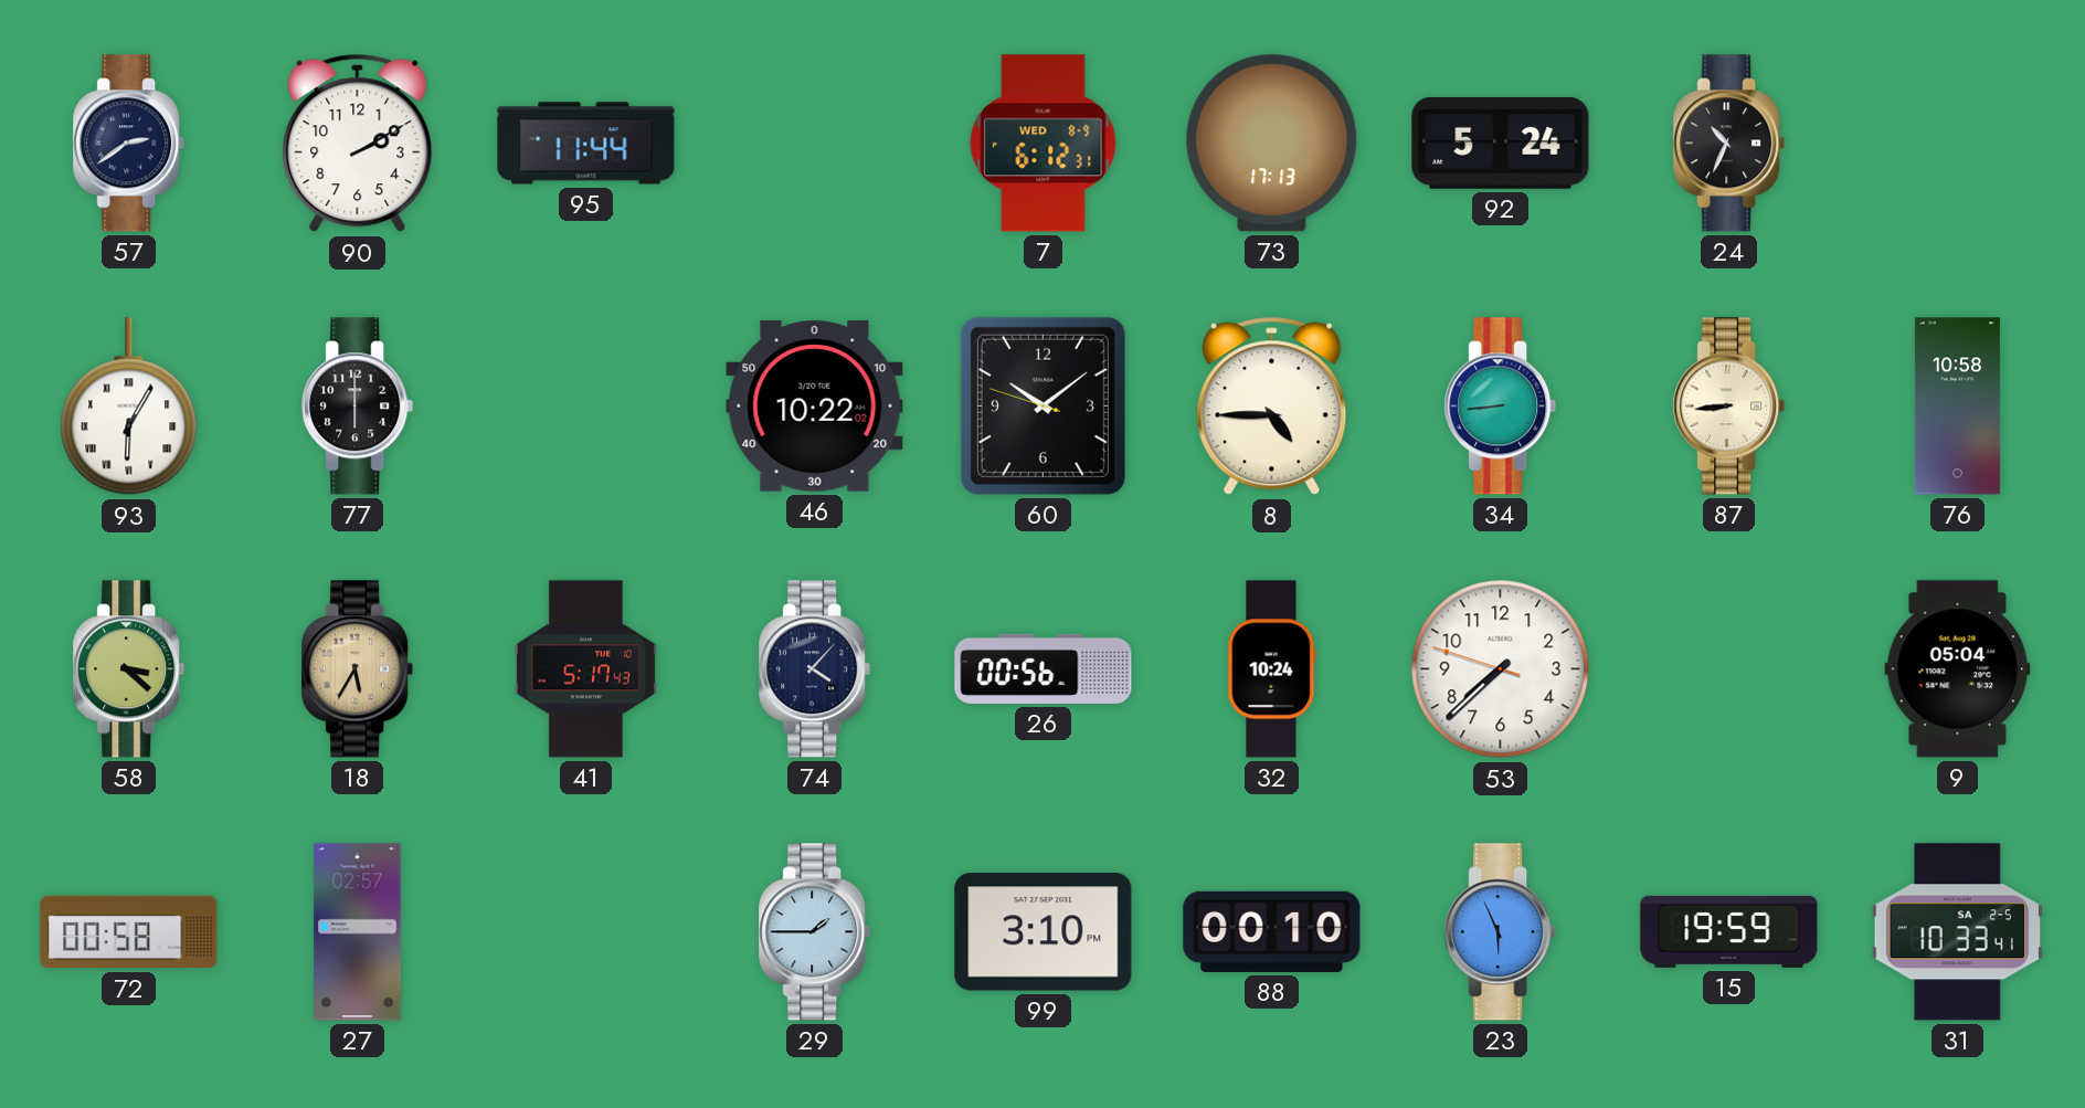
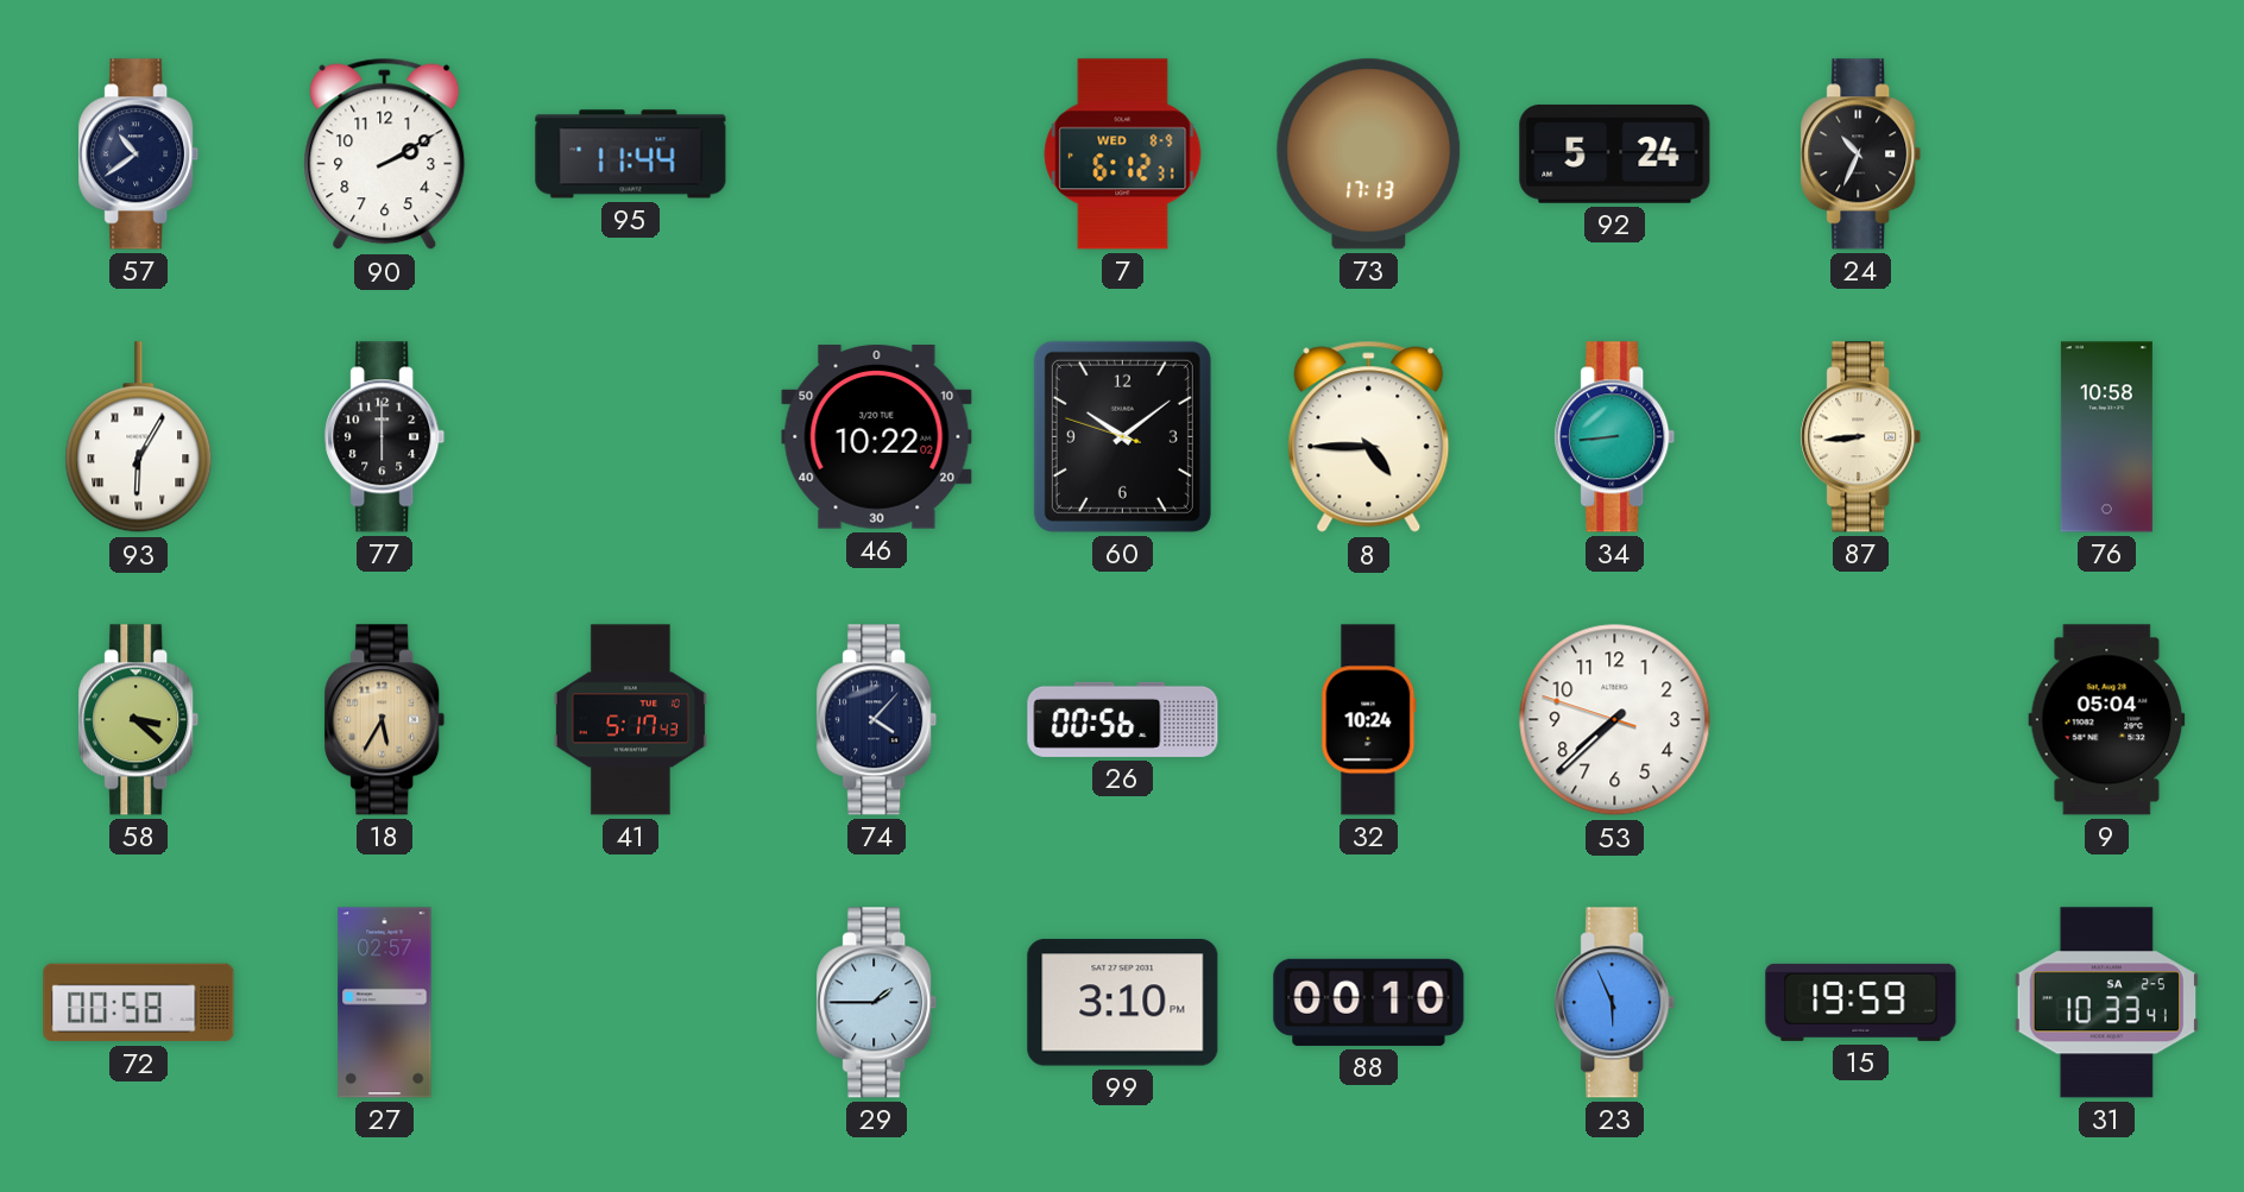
57: 2:39 -> 10:39 (139, 154)
